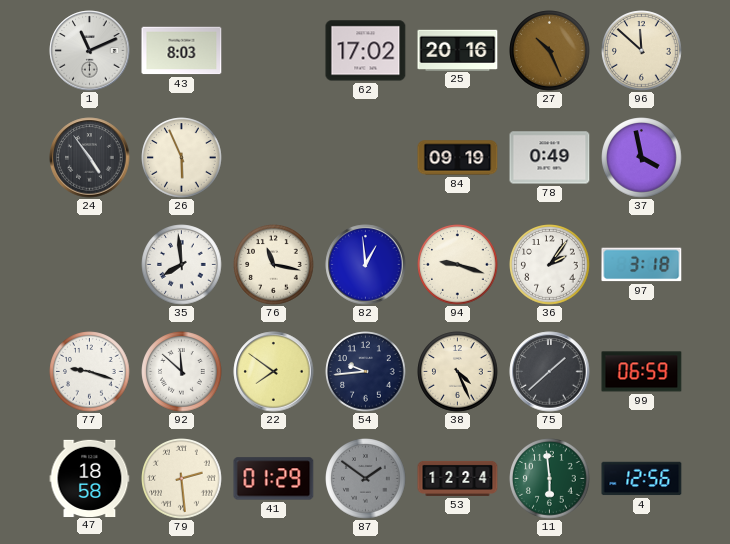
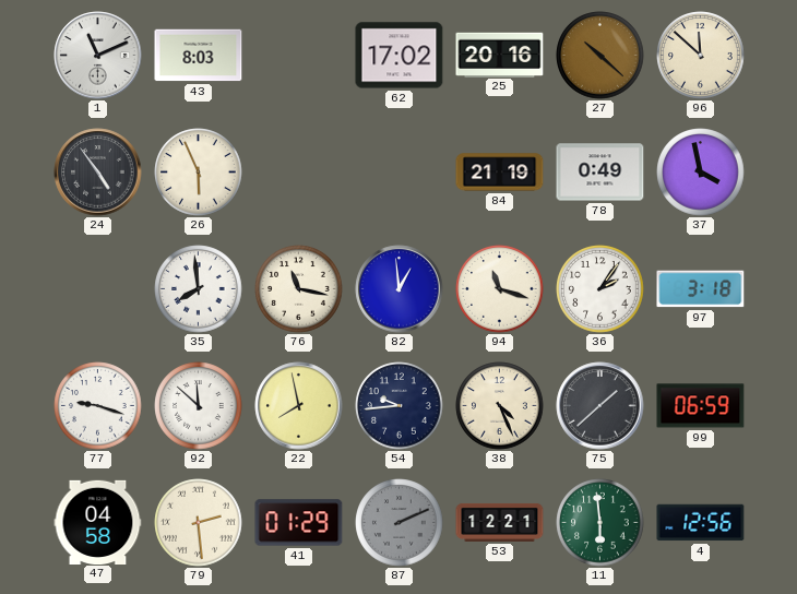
27: 10:26 -> 10:22 (600, 56)
84: 09:19 -> 21:19 (500, 173)
94: 9:18 -> 11:18 (500, 289)
22: 7:51 -> 7:58 (299, 406)
47: 18:58 -> 04:58 (98, 522)
87: 1:51 -> 2:11 (400, 523)
53: 12:24 -> 12:21 (500, 522)
